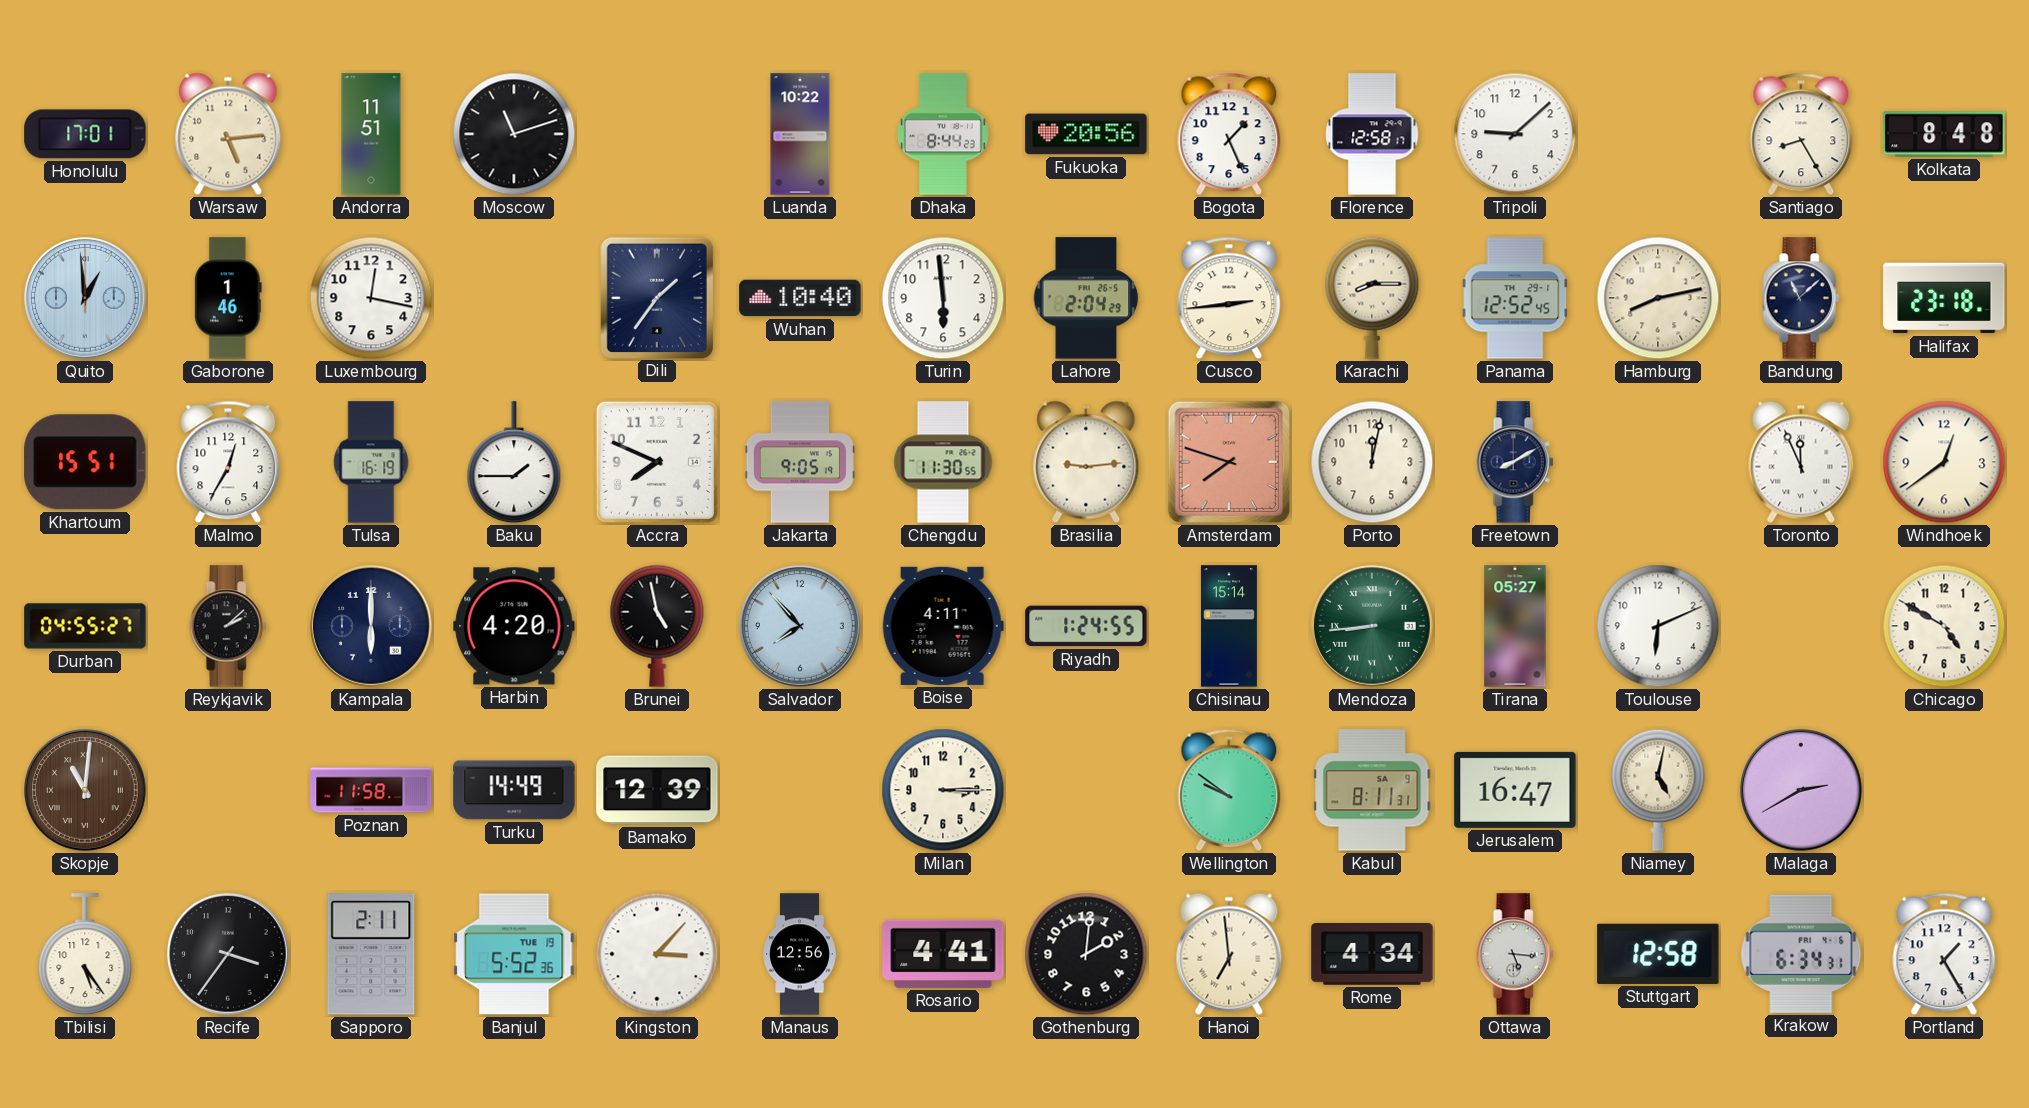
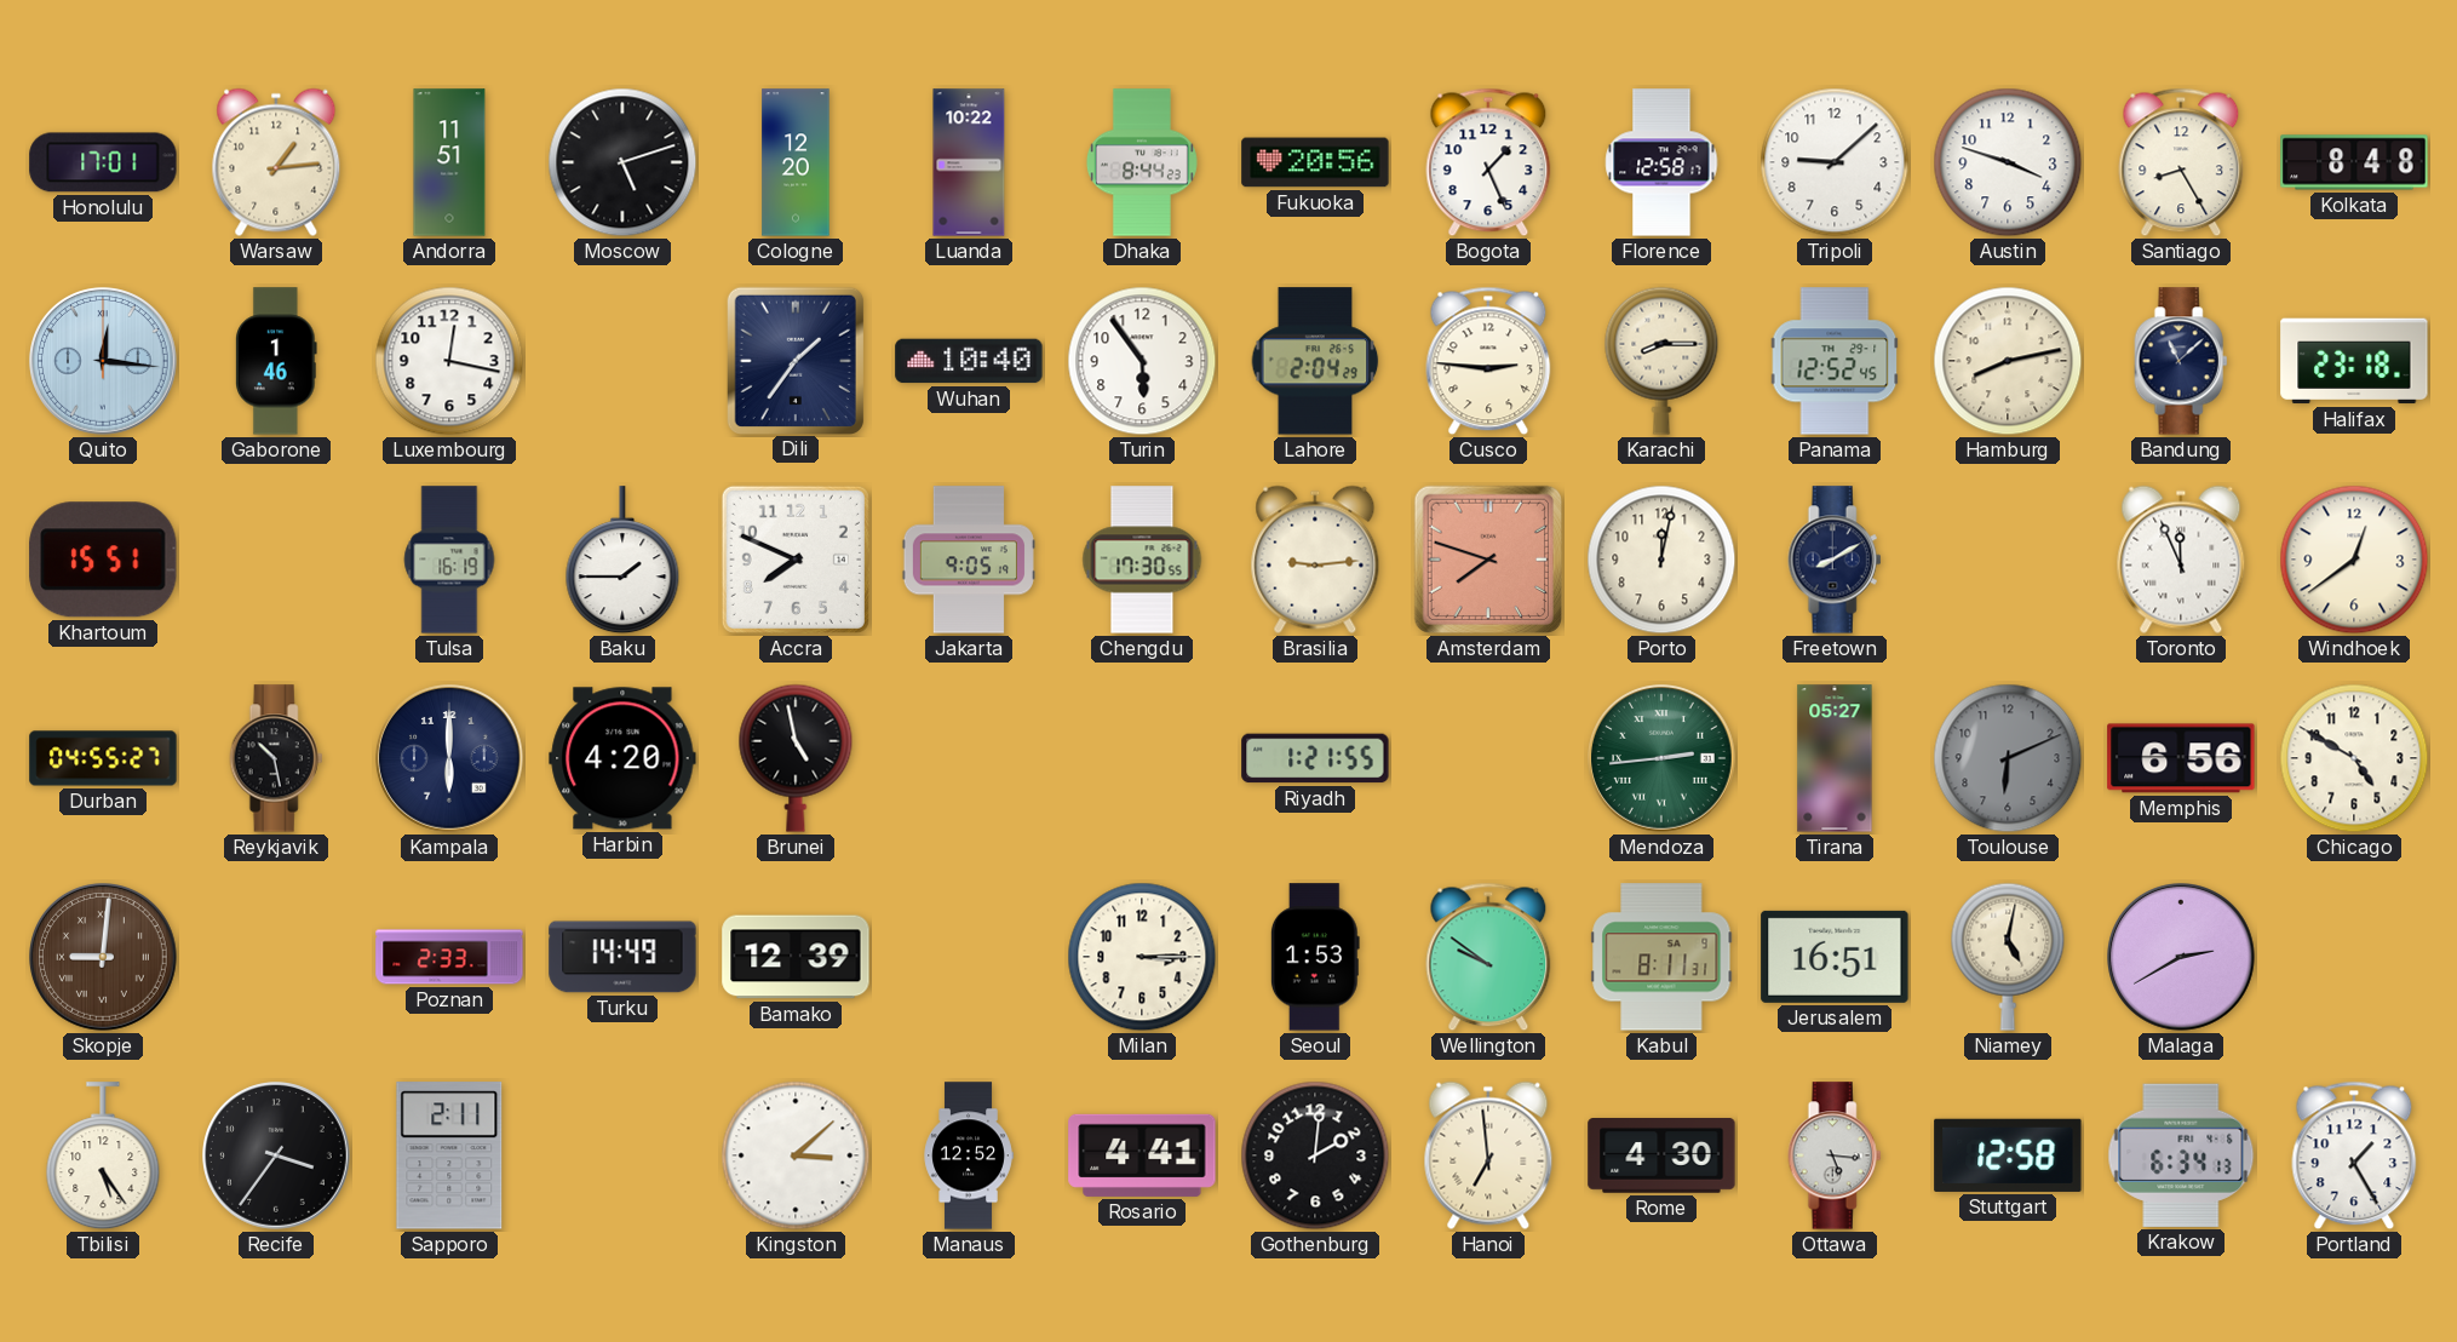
Warsaw: 5:14 -> 1:14 (276, 162)
Moscow: 11:12 -> 5:12 (622, 162)
Cologne: none -> 12:20 (796, 162)
Austin: none -> 3:48 (2008, 162)
Quito: 12:59 -> 12:16 (104, 362)
Turin: 5:59 -> 5:54 (1142, 361)
Cusco: 2:44 -> 2:46 (1488, 361)
Malmo: 12:35 -> none (228, 462)
Chengdu: 11:30 -> 17:30 (1142, 560)
Reykjavik: 2:08 -> 10:28 (276, 758)
Salvador: 7:53 -> none (801, 627)
Boise: 4:11 -> none (943, 626)
Riyadh: 1:24 -> 1:21 (1315, 758)
Chisinau: 15:14 -> none (1229, 626)
Mendoza: 8:44 -> 2:44 (1663, 759)
Toulouse dial: white -> grey (2008, 758)
Memphis: none -> 6:56 (2181, 758)
Skopje: 11:01 -> 9:01 (104, 958)
Poznan: 11:58 -> 2:33 (449, 957)
Seoul: none -> 1:53 (1315, 957)
Jerusalem: 16:47 -> 16:51 (1835, 957)
Banjul: 5:52 -> none (514, 954)
Kingston: 3:07 -> 3:08 (796, 1155)
Manaus: 12:56 -> 12:52 (969, 1155)
Rome: 4:34 -> 4:30 (1661, 1157)
Krakow: 6:34:31 -> 6:34:13 (2181, 1155)
